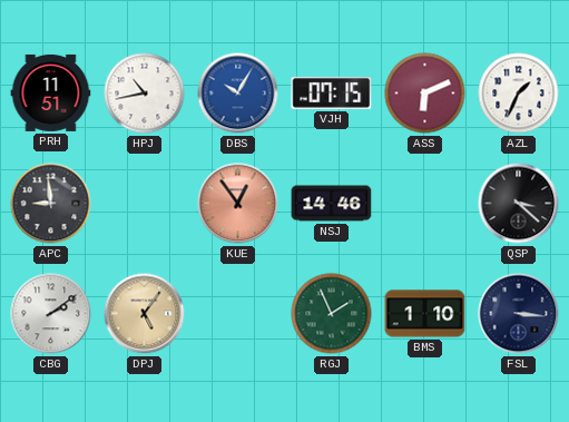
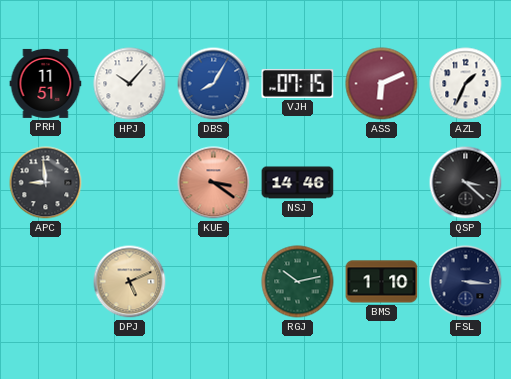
HPJ: 10:43 -> 10:07 (130, 84)
DBS: 10:05 -> 8:05 (214, 84)
KUE: 12:54 -> 3:21 (214, 183)
CBG: 2:09 -> none (51, 314)
DPJ: 5:06 -> 5:11 (130, 282)
RGJ: 1:56 -> 10:13 (298, 282)
